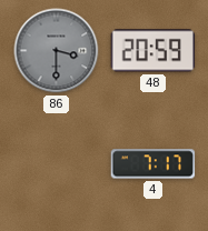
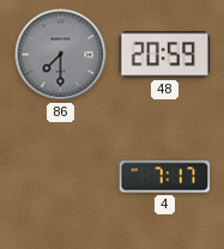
86: 3:30 -> 7:30 (61, 55)
